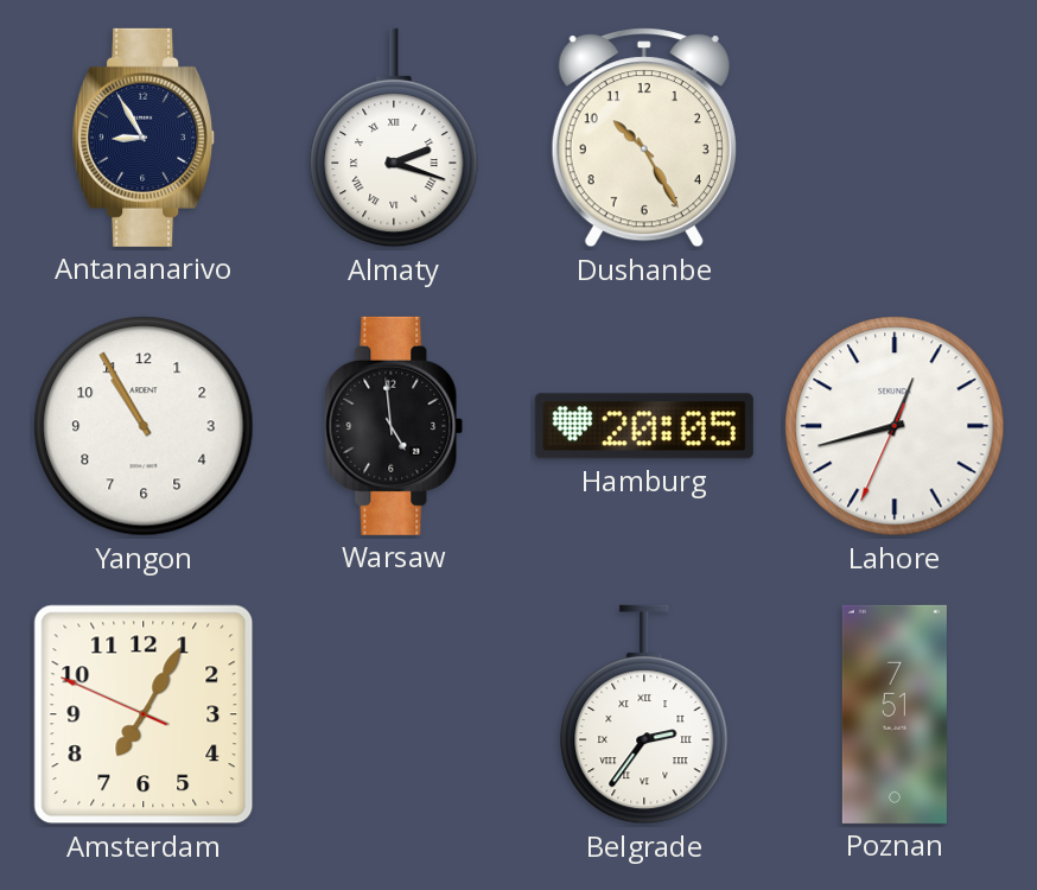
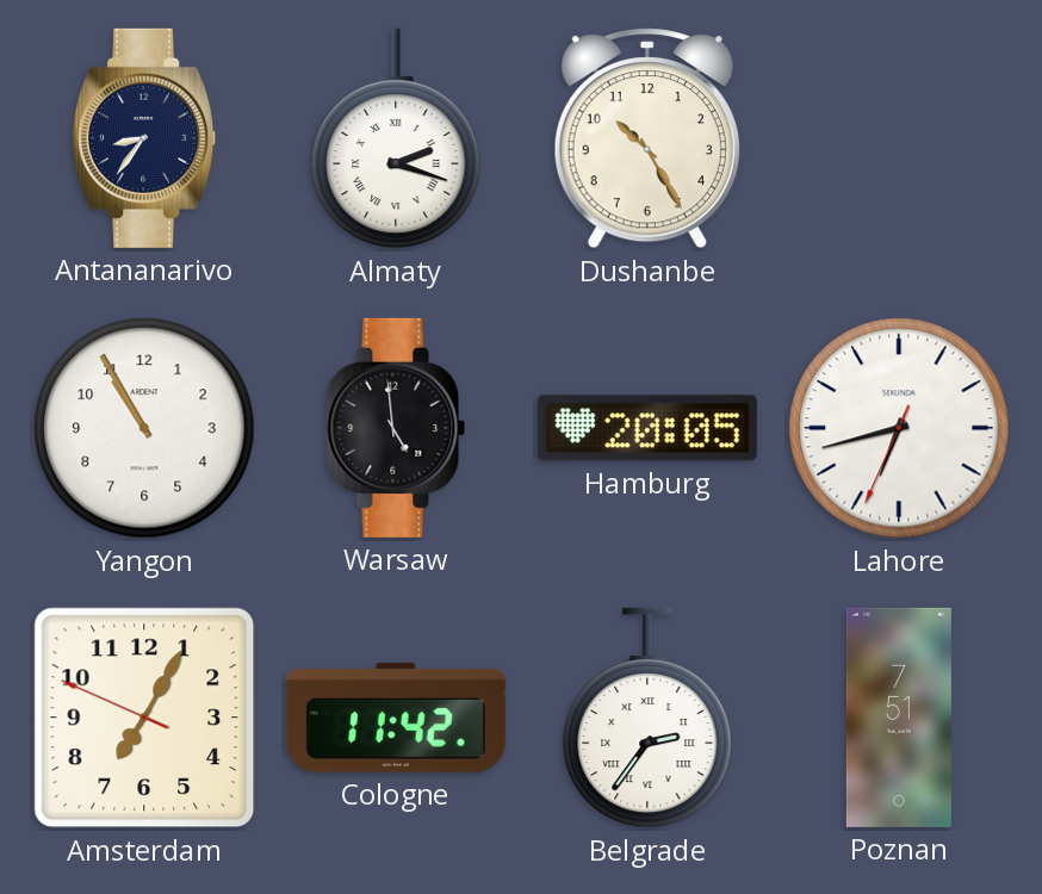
Antananarivo: 8:55 -> 8:36 (145, 138)
Lahore: 12:42 -> 6:42 (899, 428)
Cologne: none -> 11:42 (396, 718)
